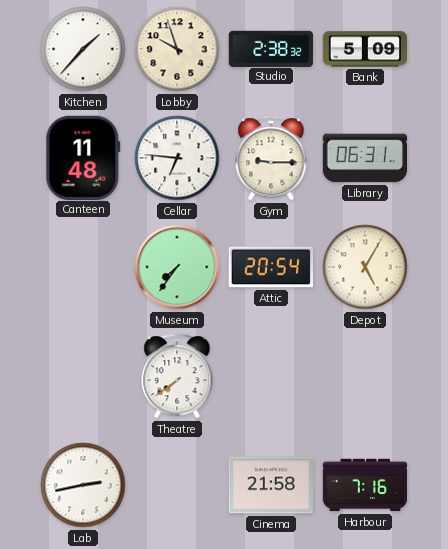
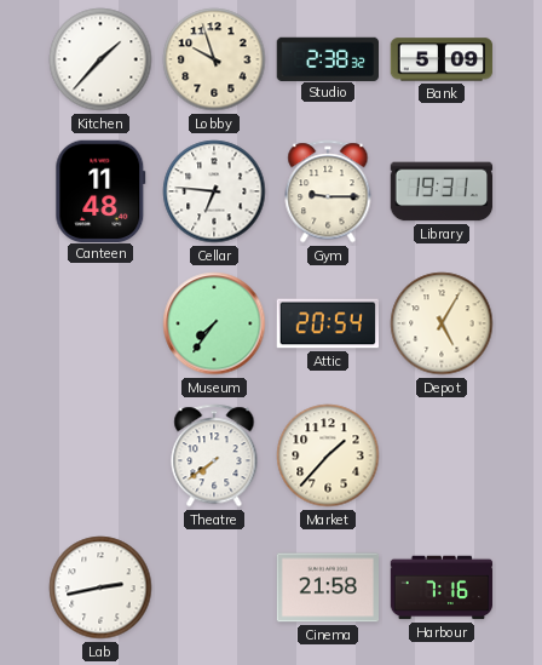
Library: 06:31 -> 19:31 (442, 191)
Market: none -> 1:37 (328, 455)
